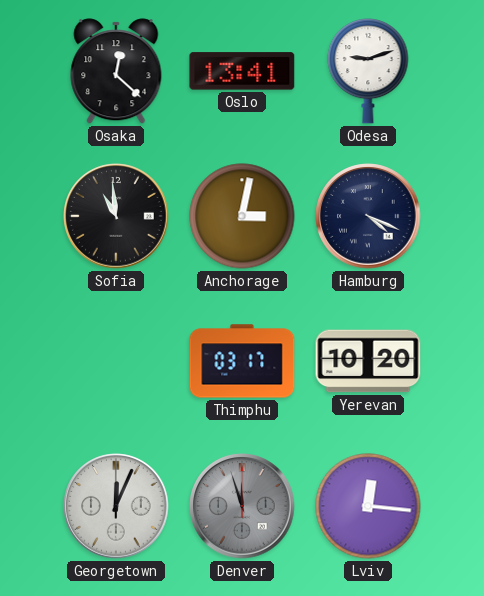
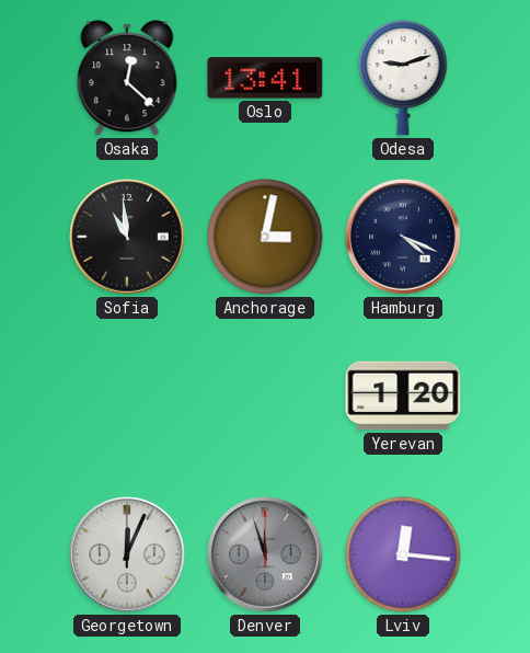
Thimphu: 03:17 -> none (242, 361)
Yerevan: 10:20 -> 1:20 (403, 396)
